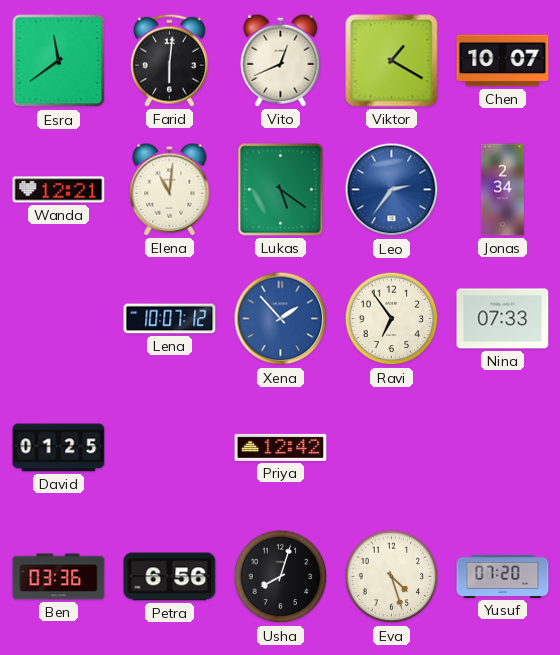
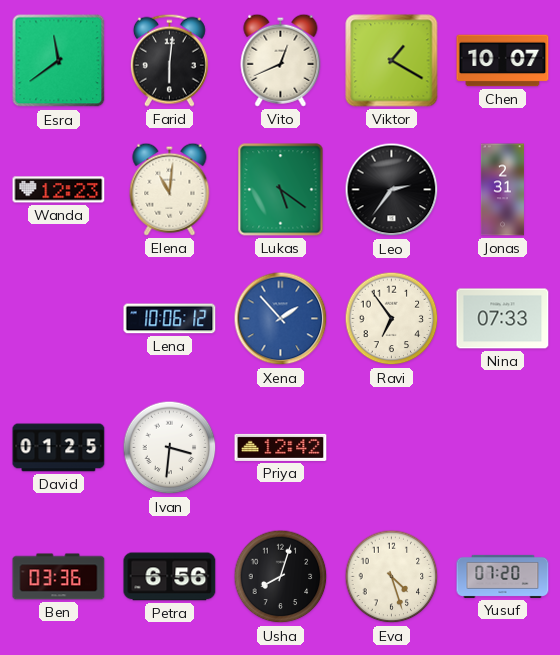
Wanda: 12:21 -> 12:23 (59, 190)
Leo dial: blue -> black (392, 190)
Jonas: 2:34 -> 2:31 (502, 190)
Lena: 10:07 -> 10:06 (170, 319)
Ivan: none -> 3:31 (170, 448)
